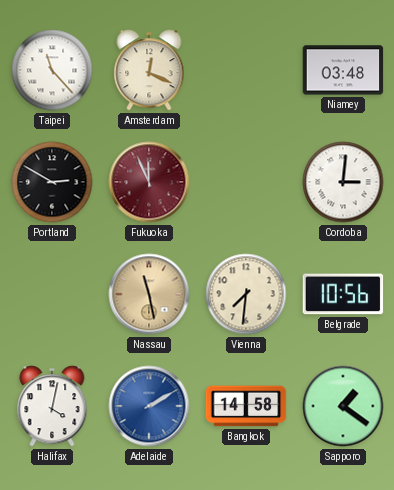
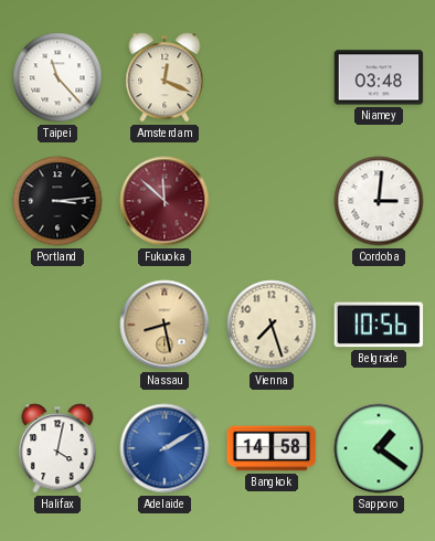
Portland: 2:50 -> 3:14 (57, 201)
Fukuoka: 11:56 -> 11:52 (165, 201)
Nassau: 11:28 -> 8:28 (165, 325)
Vienna: 7:31 -> 7:27 (272, 325)
